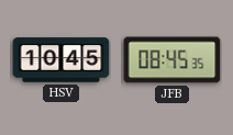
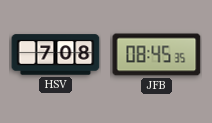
HSV: 10:45 -> 7:08 (56, 55)
